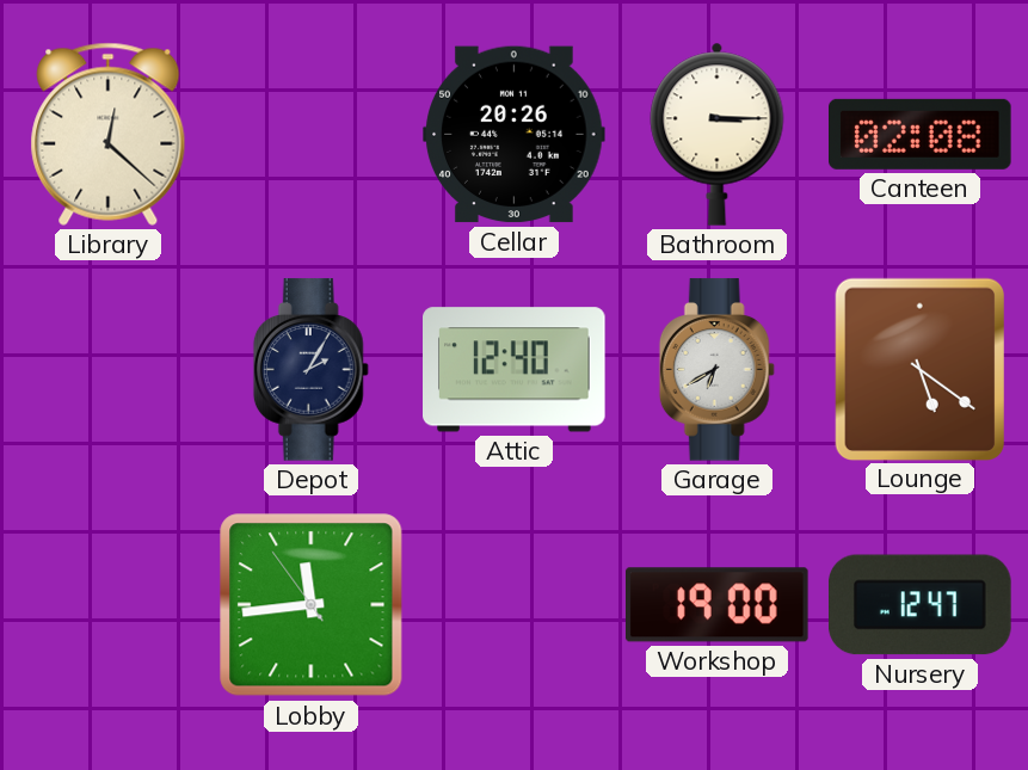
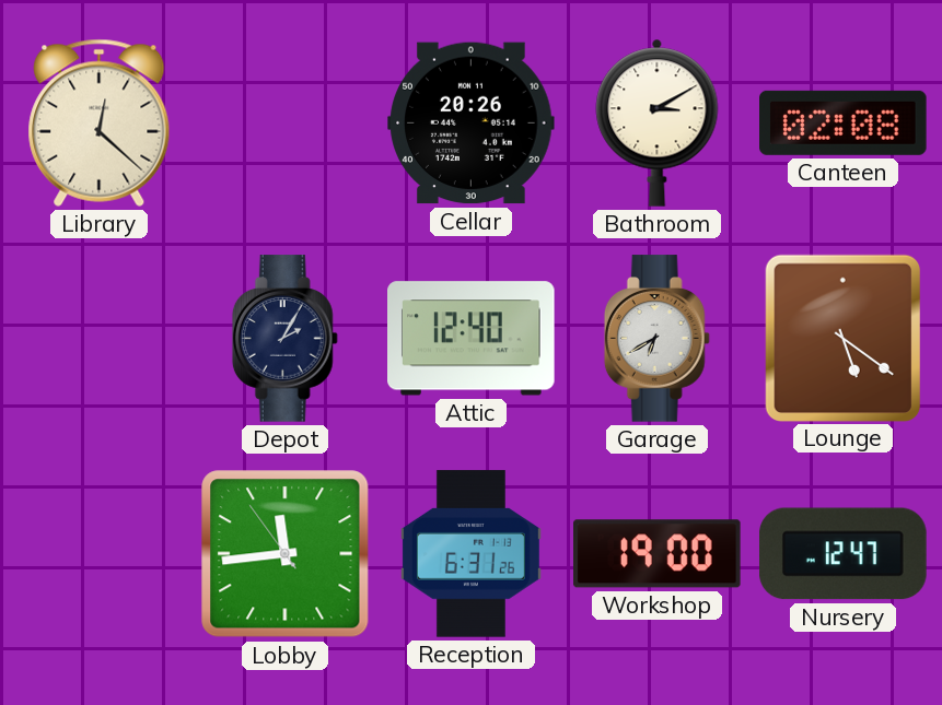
Bathroom: 3:15 -> 3:10 (658, 122)
Reception: none -> 6:31 (470, 554)
